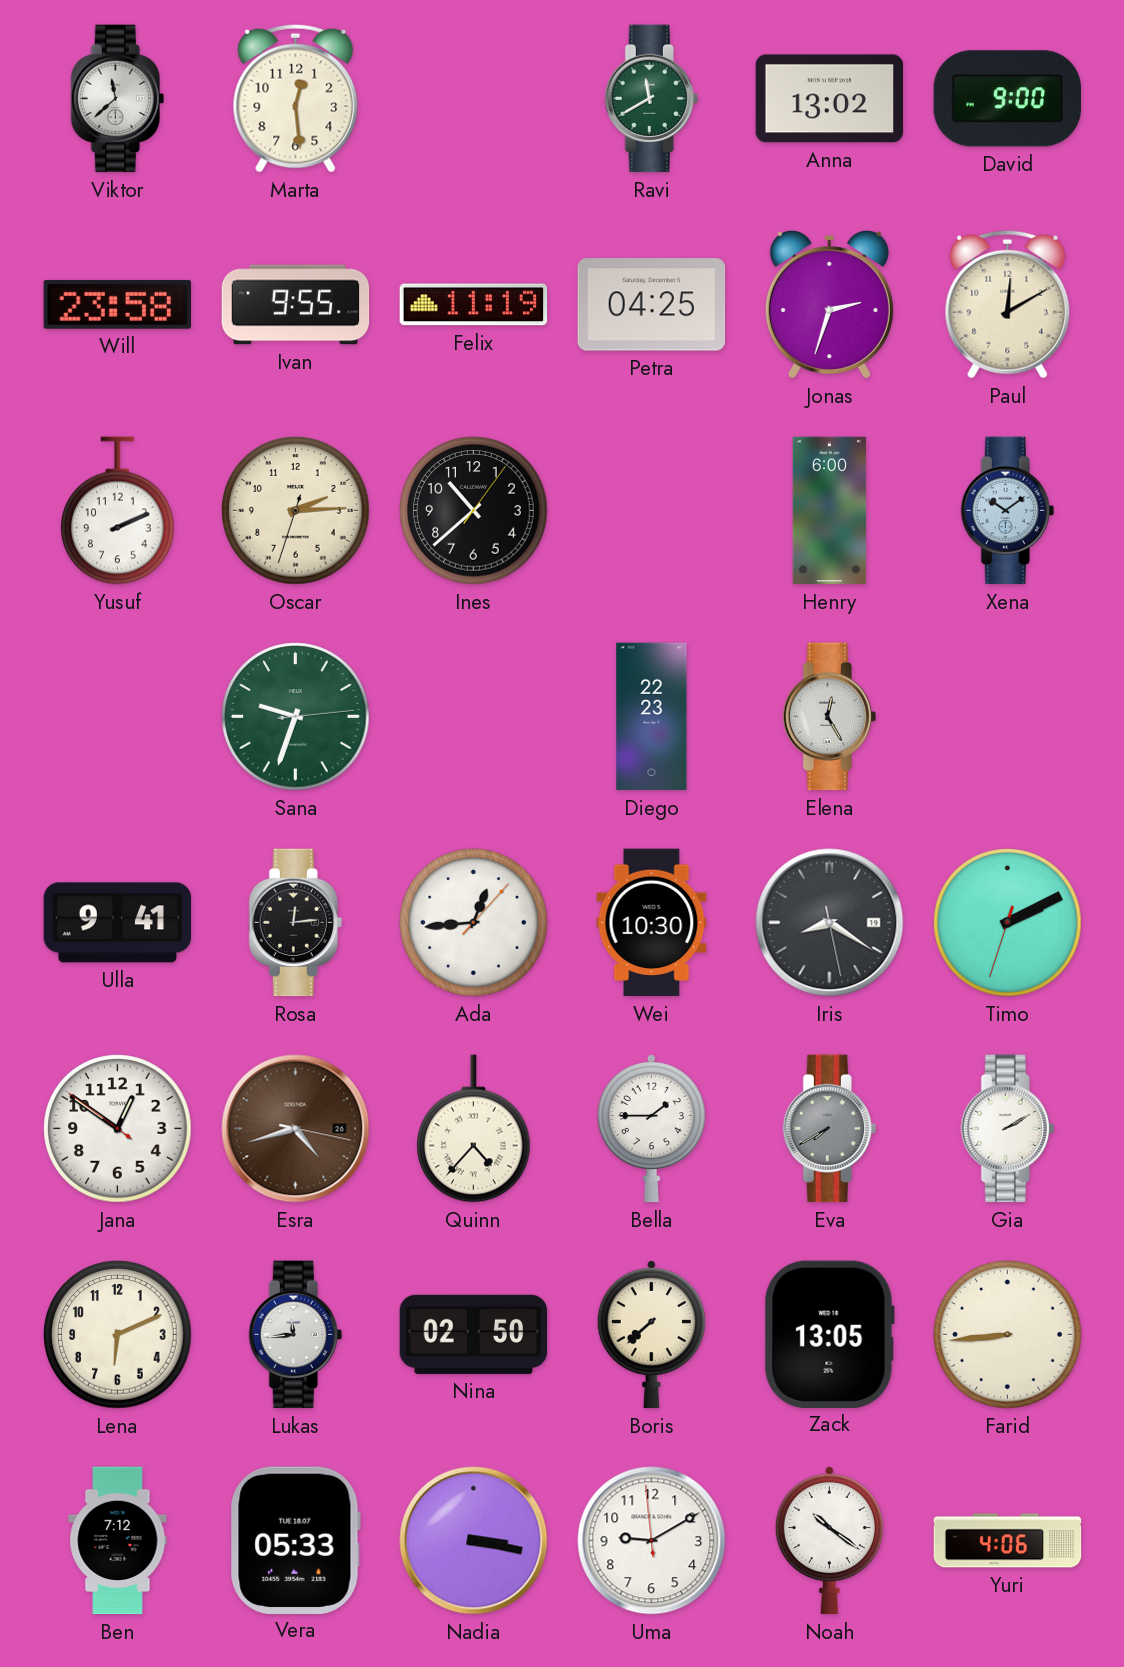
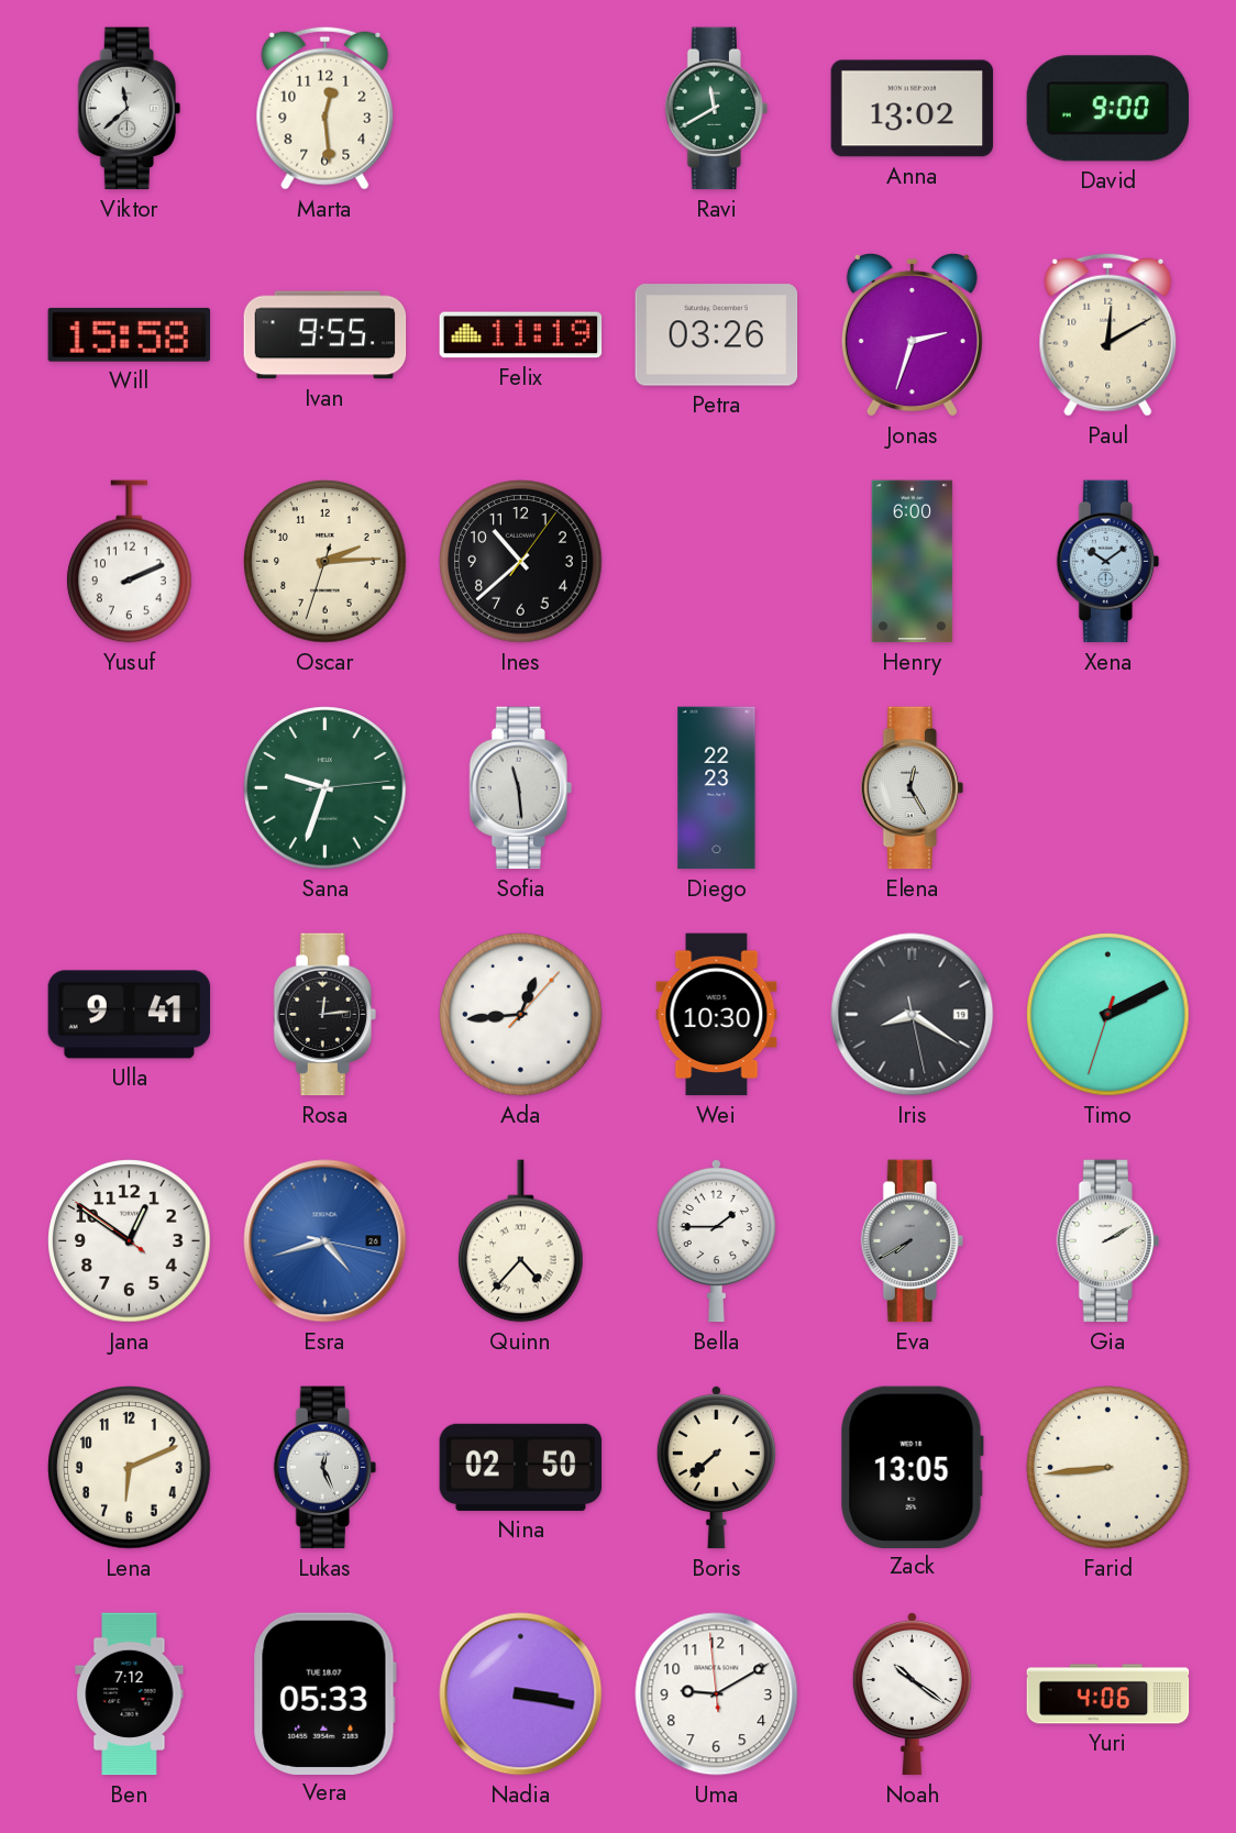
Will: 23:58 -> 15:58 (129, 334)
Petra: 04:25 -> 03:26 (717, 335)
Sofia: none -> 11:29 (520, 788)
Esra dial: brown -> blue (325, 1241)
Lukas: 11:44 -> 12:26 (324, 1468)
